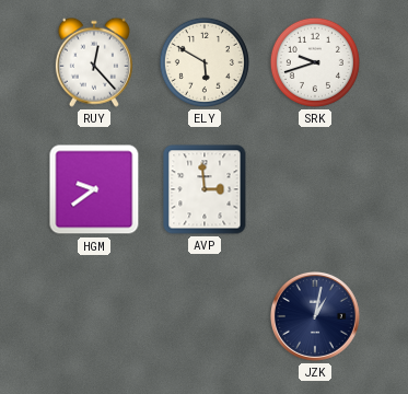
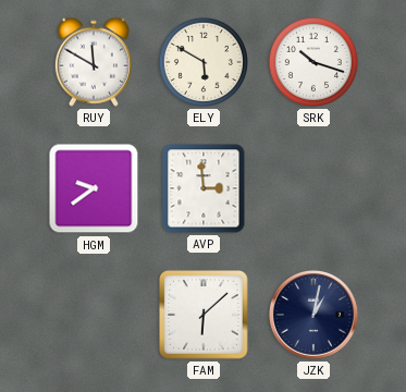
RUY: 12:23 -> 11:50 (94, 62)
SRK: 9:42 -> 10:18 (313, 62)
FAM: none -> 6:08 (205, 316)
